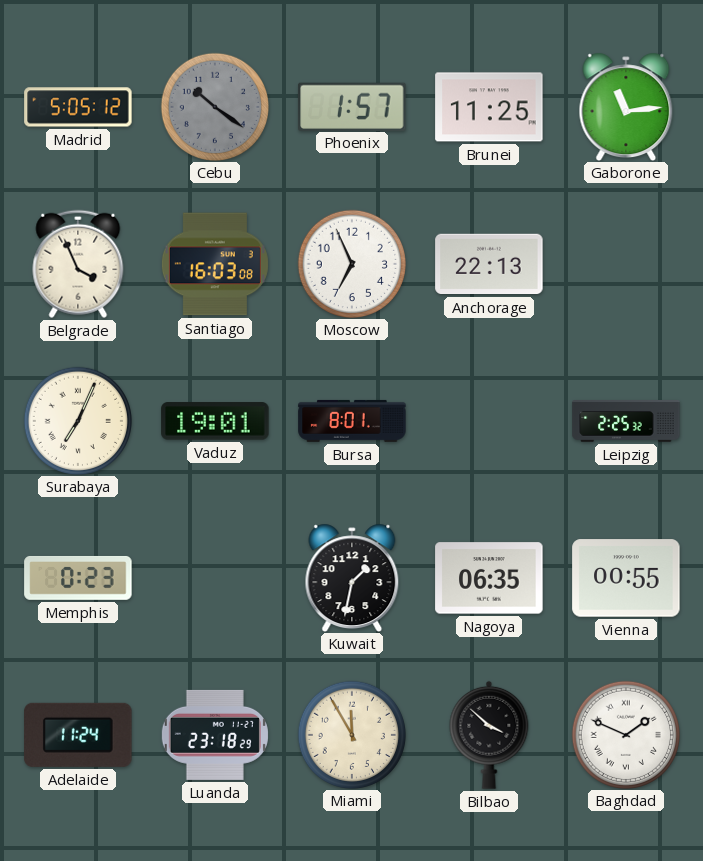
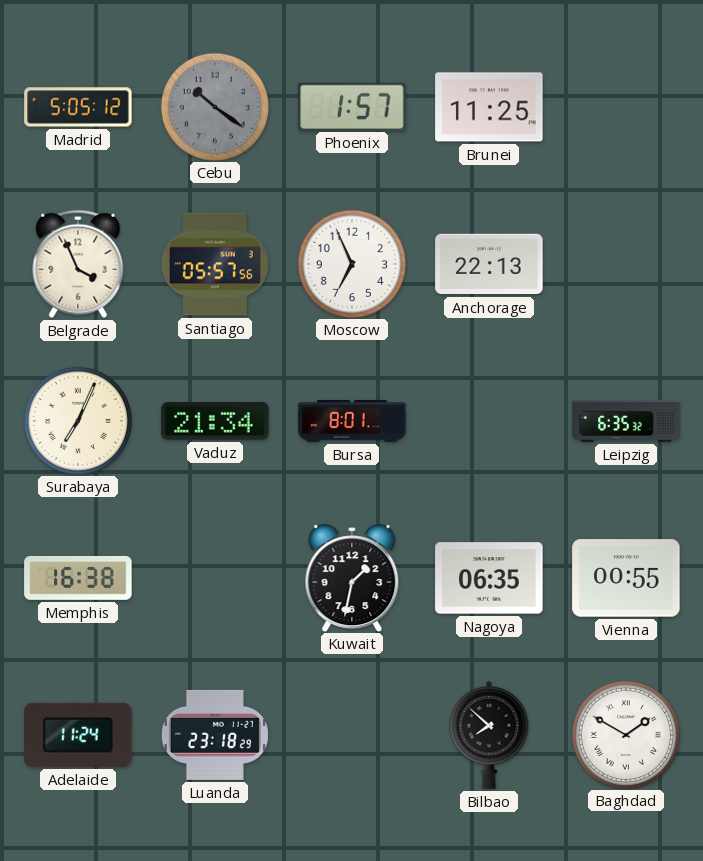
Gaborone: 11:14 -> none (626, 106)
Santiago: 16:03 -> 05:57 (215, 264)
Vaduz: 19:01 -> 21:34 (215, 421)
Leipzig: 2:25 -> 6:35 (626, 422)
Memphis: 0:23 -> 16:38 (78, 578)
Miami: 11:55 -> none (351, 734)
Bilbao: 3:52 -> 7:52 (489, 735)
Baghdad: 1:49 -> 1:50 (625, 734)
